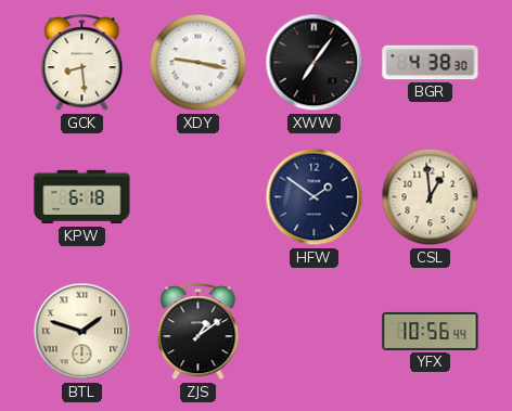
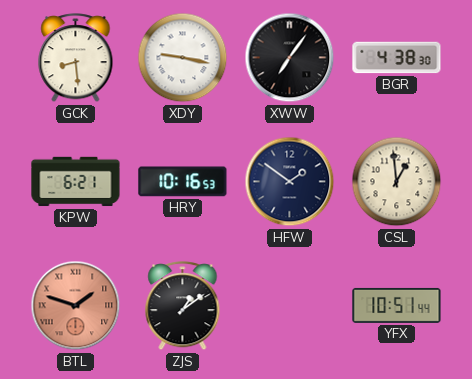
KPW: 6:18 -> 6:21 (76, 182)
HRY: none -> 10:16 (183, 182)
BTL dial: cream -> salmon (76, 306)
YFX: 10:56 -> 10:51 (397, 305)
